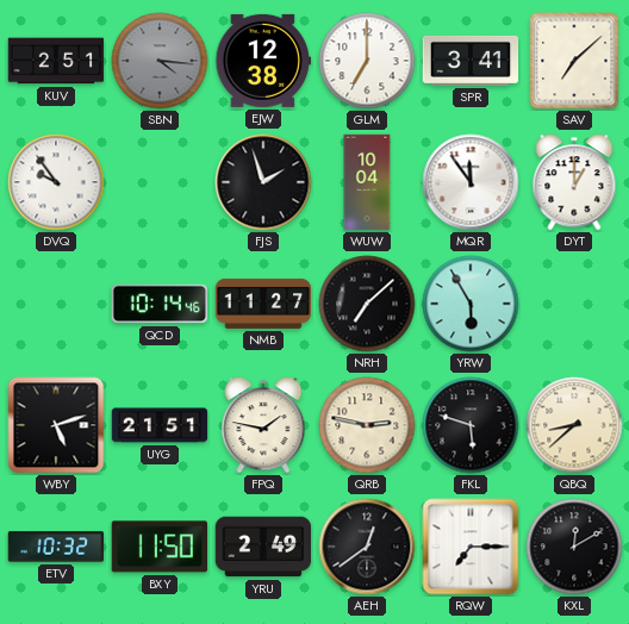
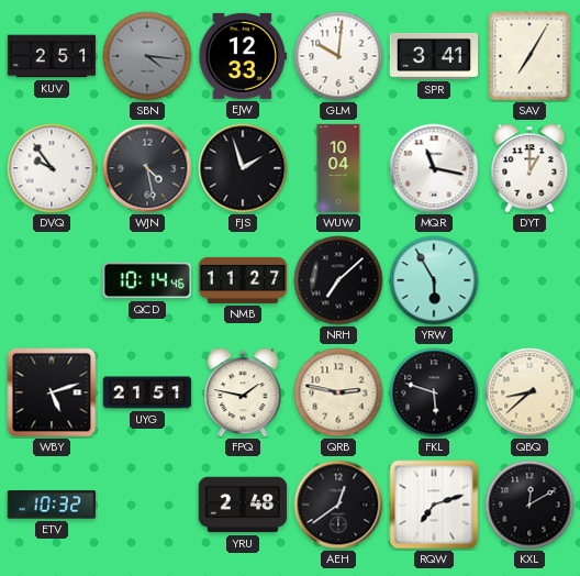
EJW: 12:38 -> 12:33 (243, 56)
GLM: 7:00 -> 10:01 (338, 56)
SAV: 7:08 -> 7:05 (529, 56)
WJN: none -> 4:28 (147, 168)
MQR: 11:54 -> 11:17 (434, 168)
BXY: 11:50 -> none (158, 547)
YRU: 2:49 -> 2:48 (243, 505)
RQW: 7:15 -> 7:12 (434, 505)
